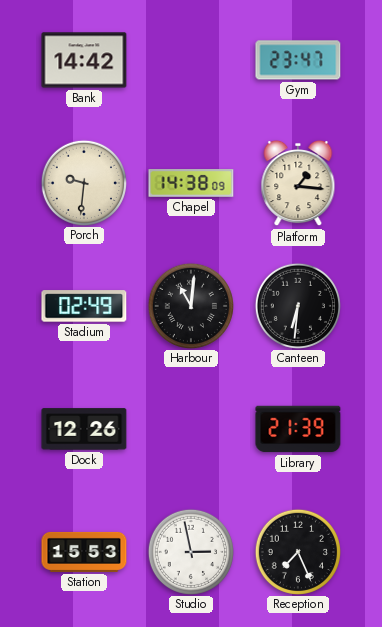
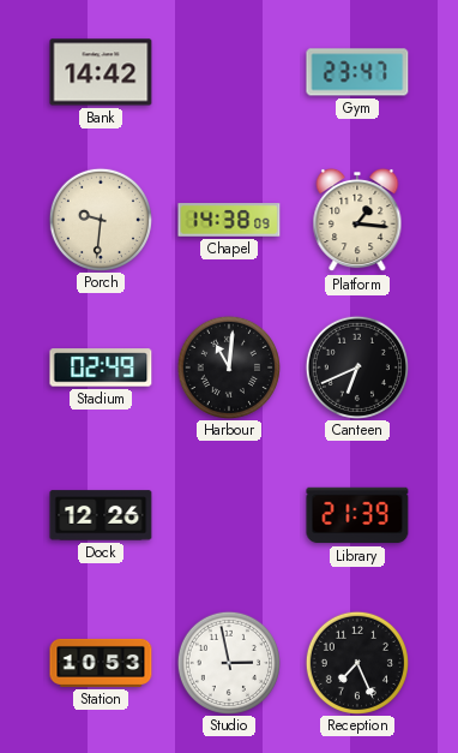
Canteen: 6:31 -> 6:41 (356, 366)
Station: 15:53 -> 10:53 (101, 663)
